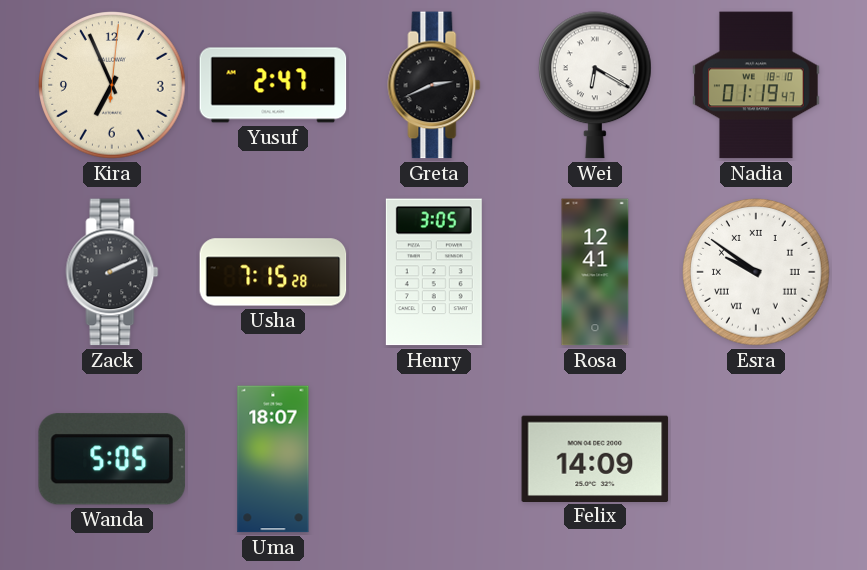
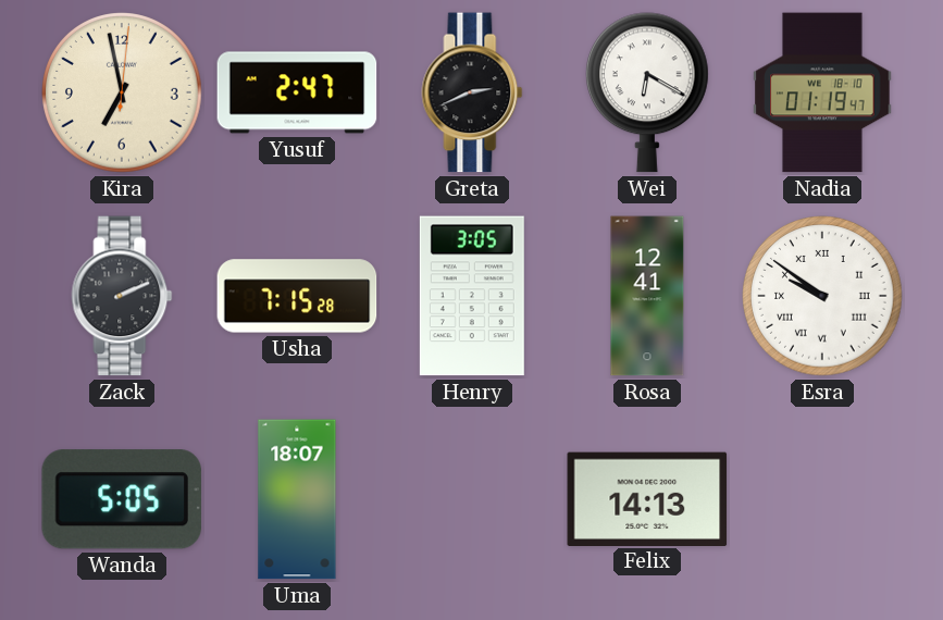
Kira: 6:56 -> 6:58 (122, 92)
Felix: 14:09 -> 14:13 (647, 498)
